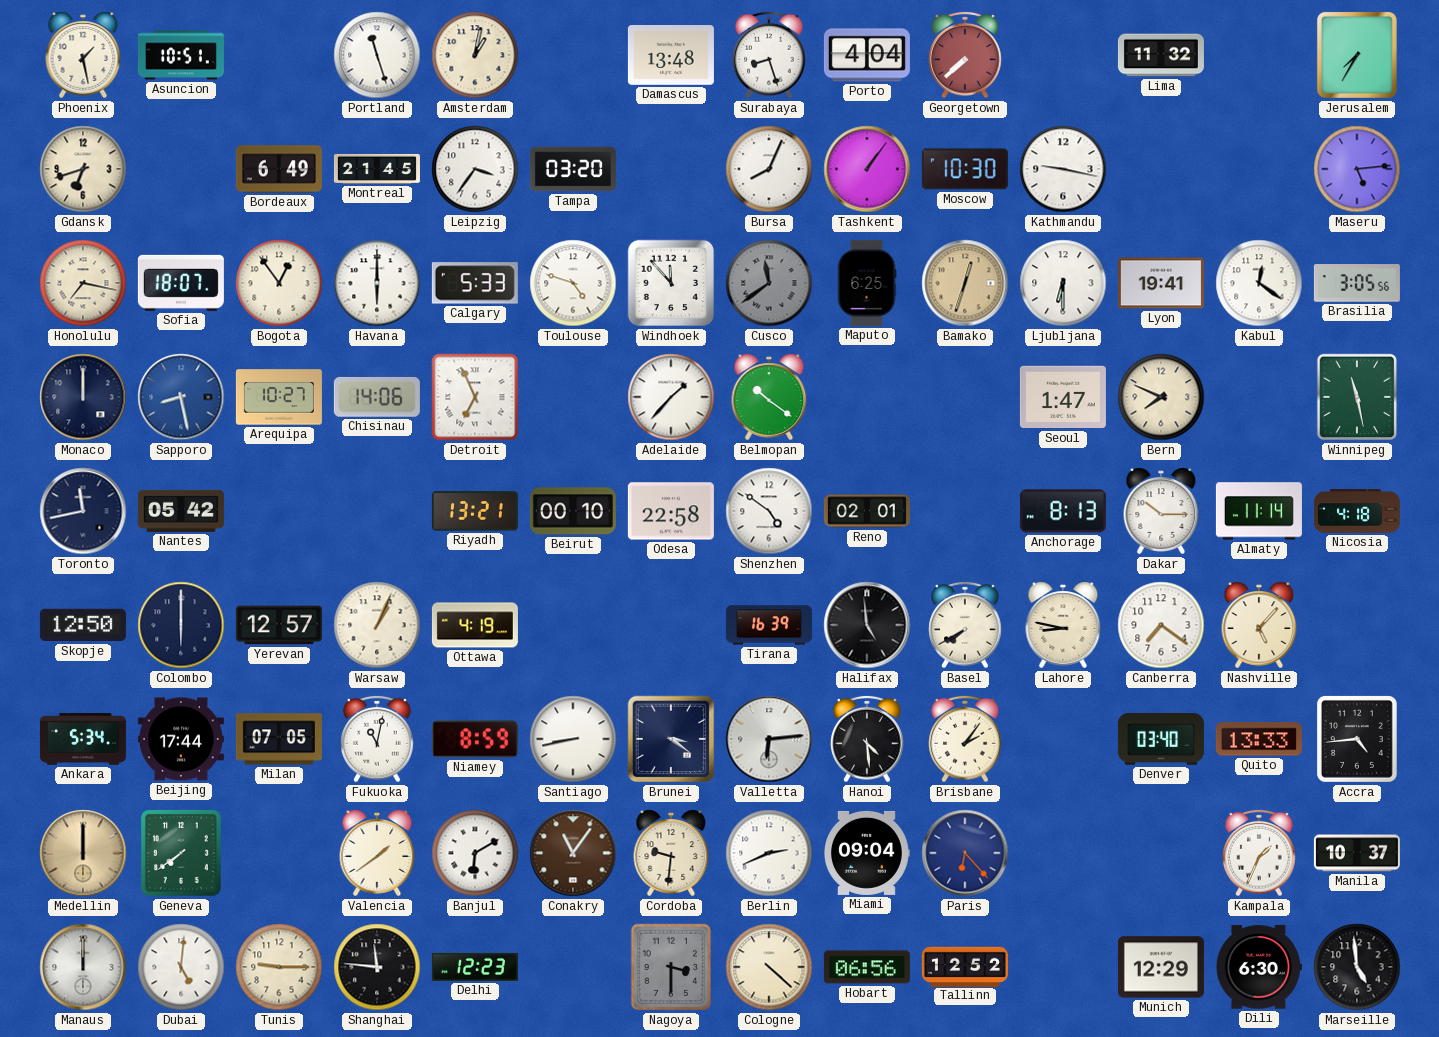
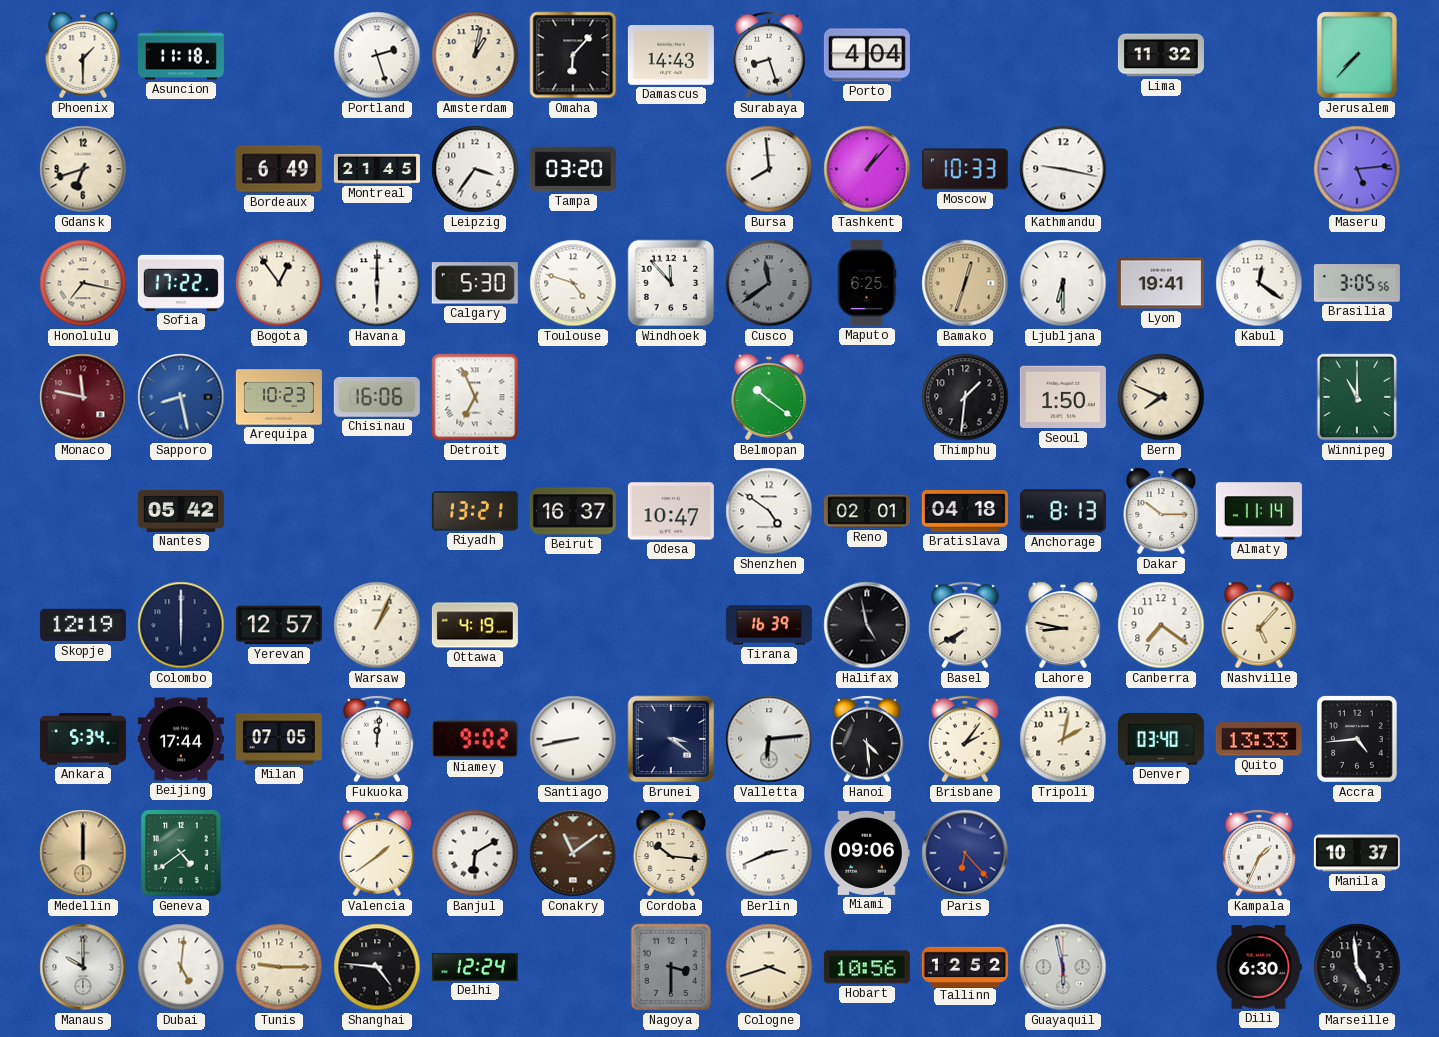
Phoenix: 1:28 -> 1:30 (83, 55)
Asuncion: 10:51 -> 11:18 (181, 55)
Portland: 11:27 -> 2:27 (377, 55)
Omaha: none -> 6:07 (573, 55)
Damascus: 13:48 -> 14:43 (671, 55)
Georgetown: 7:38 -> none (965, 55)
Jerusalem: 7:35 -> 7:37 (1357, 55)
Bursa: 8:04 -> 7:59 (769, 169)
Tashkent: 1:06 -> 1:07 (867, 169)
Moscow: 10:30 -> 10:33 (965, 169)
Sofia: 18:07 -> 17:22 (181, 283)
Calgary: 5:33 -> 5:30 (475, 283)
Monaco: 12:00 -> 11:47 (83, 397)
Monaco dial: navy -> burgundy (83, 397)
Arequipa: 10:27 -> 10:23 (279, 397)
Chisinau: 14:06 -> 16:06 (377, 397)
Adelaide: 1:37 -> none (671, 397)
Thimphu: none -> 1:31 (965, 397)
Seoul: 1:47 -> 1:50 (1063, 397)
Winnipeg: 11:28 -> 11:00 (1357, 397)
Toronto: 11:43 -> none (83, 511)
Beirut: 00:10 -> 16:37 (573, 511)
Odesa: 22:58 -> 10:47 (671, 511)
Bratislava: none -> 04:18 (965, 511)
Nicosia: 4:18 -> none (1357, 511)
Skopje: 12:50 -> 12:19 (83, 625)
Halifax: 4:59 -> 4:58 (867, 625)
Fukuoka: 11:02 -> 12:01 (377, 739)
Niamey: 8:59 -> 9:02 (475, 739)
Tripoli: none -> 2:02 (1063, 739)
Geneva: 7:39 -> 4:39 (181, 853)
Conakry: 11:06 -> 11:09 (573, 853)
Cordoba: 9:31 -> 10:16 (671, 853)
Miami: 09:04 -> 09:06 (867, 853)
Manaus: 12:00 -> 10:00 (83, 967)
Shanghai: 11:46 -> 4:46 (377, 967)
Delhi: 12:23 -> 12:24 (475, 967)
Cologne: 4:22 -> 3:42 (769, 967)
Hobart: 06:56 -> 10:56 (867, 967)
Guayaquil: none -> 5:58 (1063, 967)
Munich: 12:29 -> none (1161, 967)
